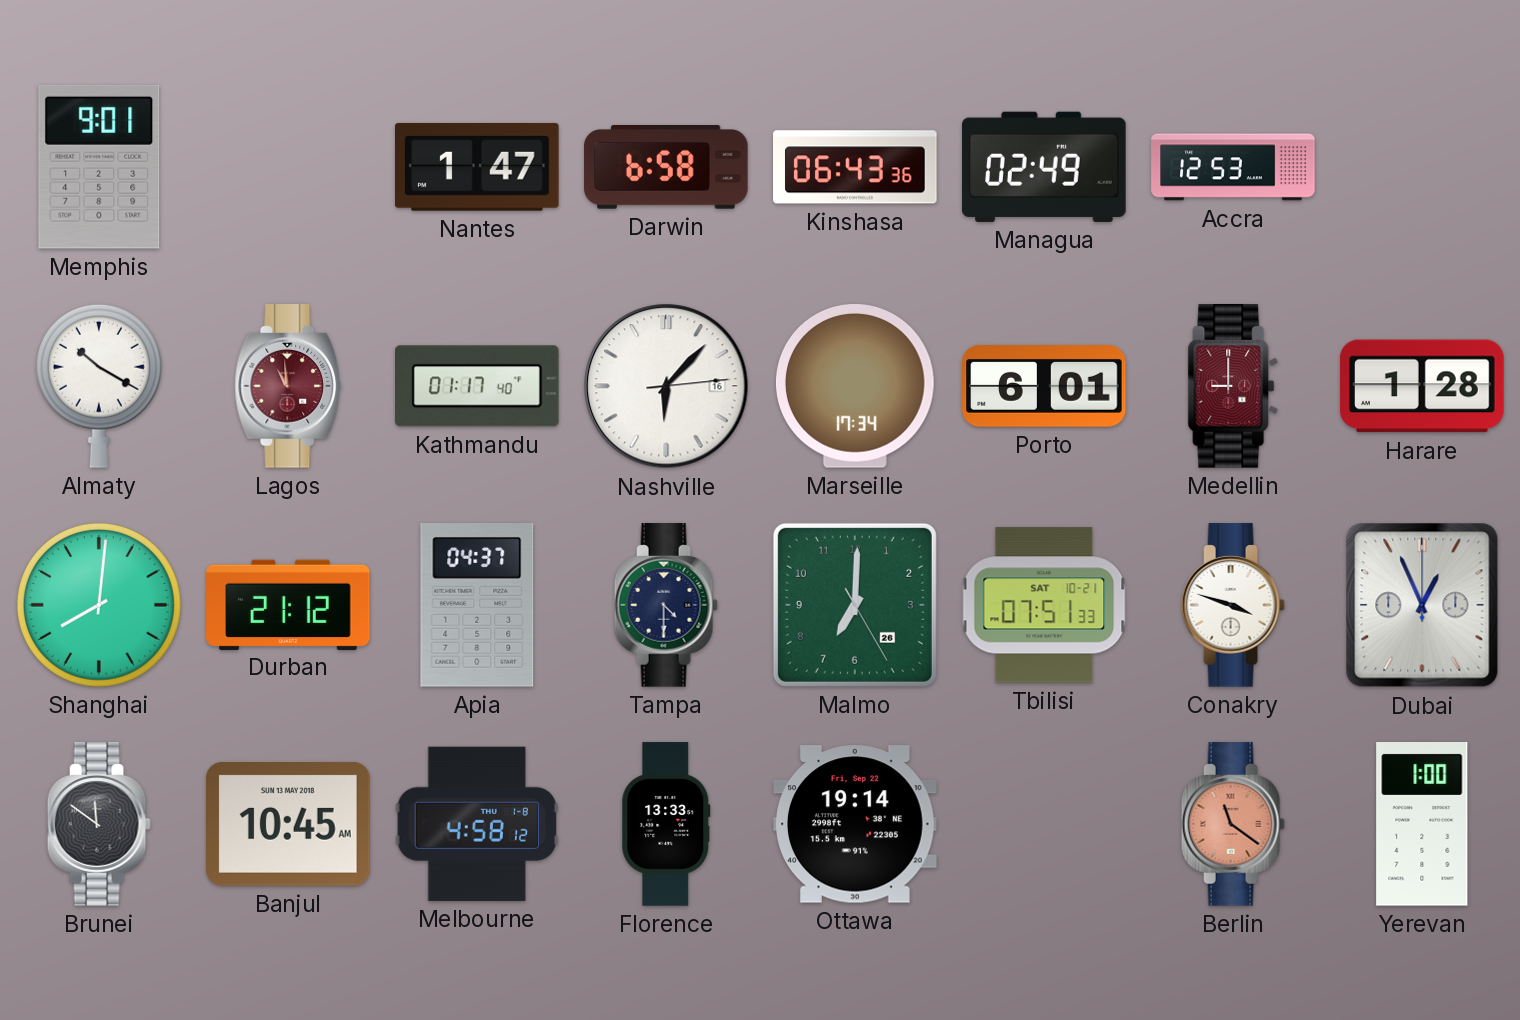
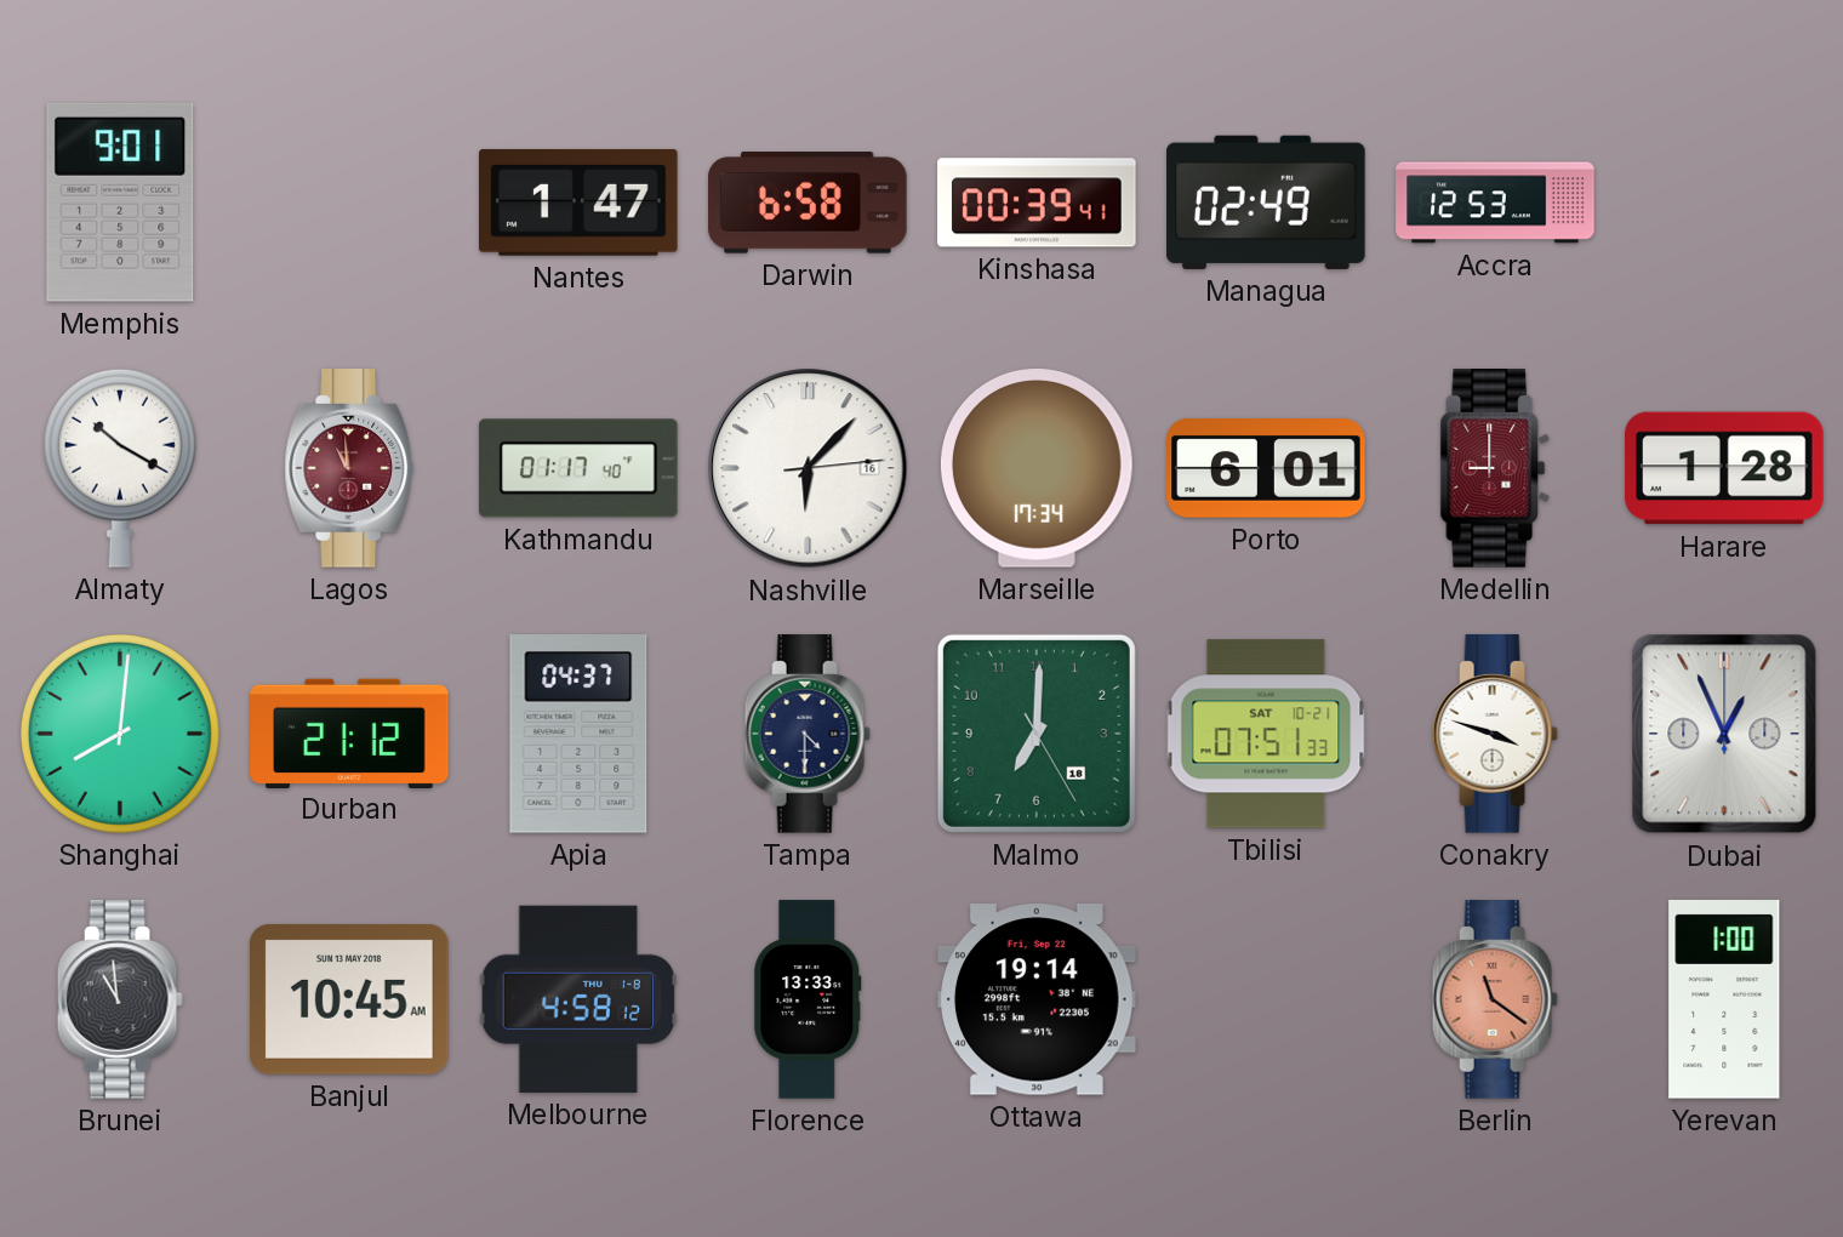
Kinshasa: 06:43 -> 00:39 (1037, 203)
Malmo date: 26 -> 18 (1037, 734)
Brunei: 11:51 -> 10:59 (120, 999)
